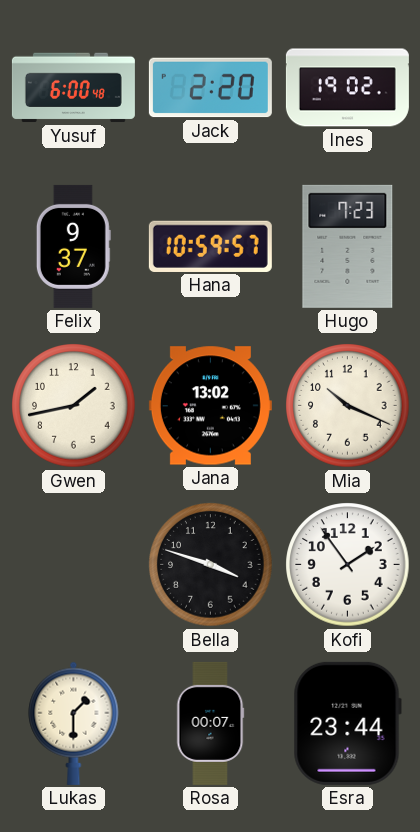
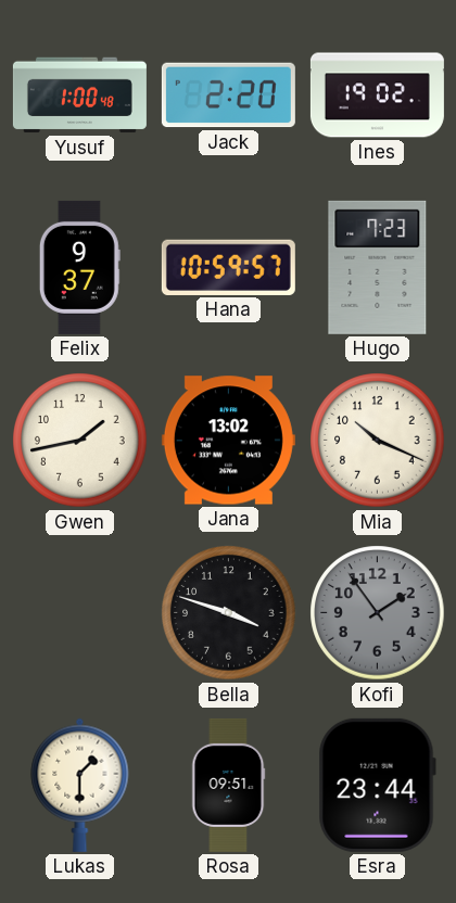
Yusuf: 6:00 -> 1:00 (79, 96)
Kofi dial: white -> grey (378, 613)
Rosa: 00:07 -> 09:51 (228, 785)
